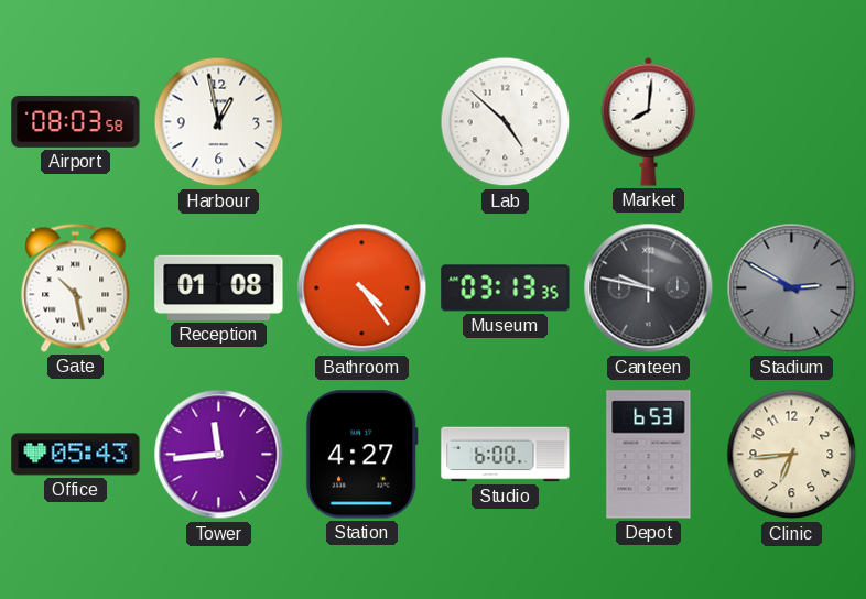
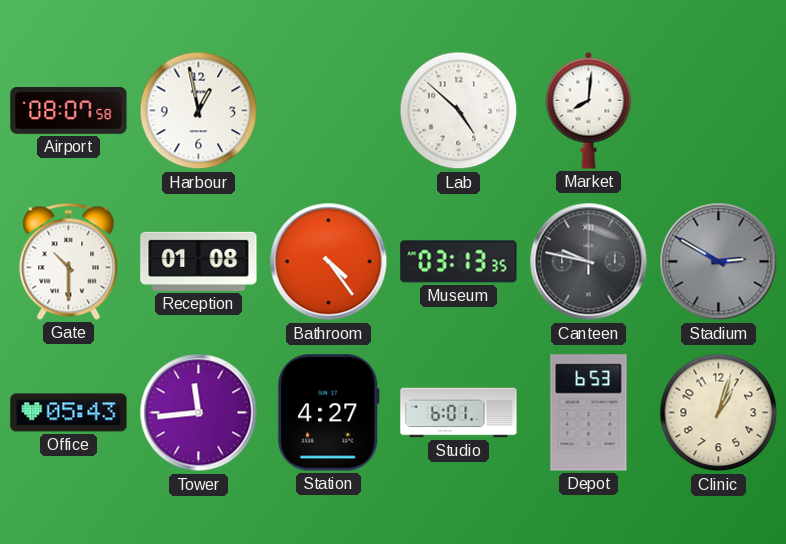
Airport: 08:03 -> 08:07 (69, 110)
Gate: 10:28 -> 10:30 (69, 261)
Studio: 6:00 -> 6:01 (459, 413)
Clinic: 6:44 -> 1:03 (719, 413)
